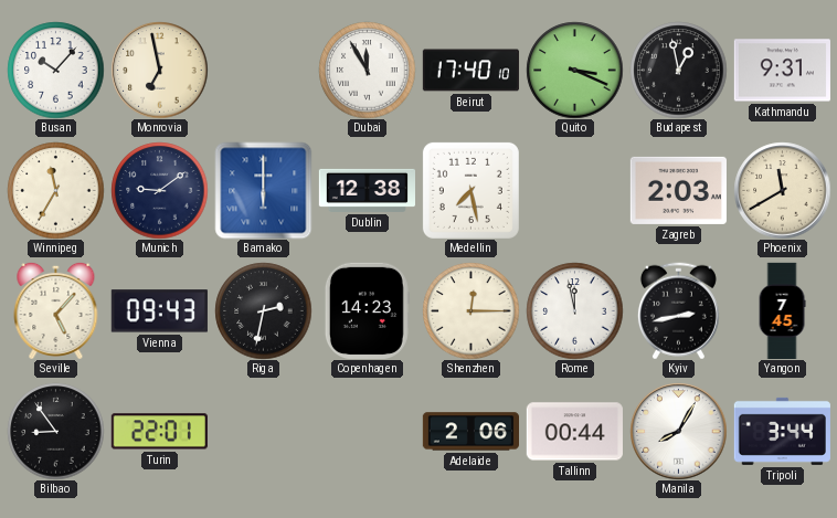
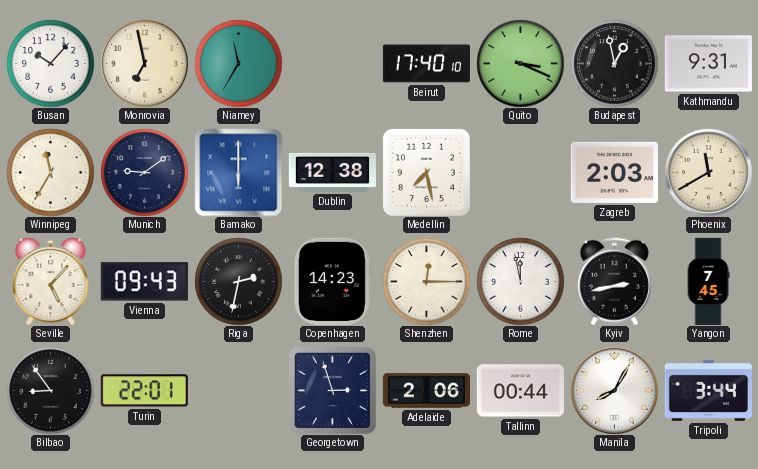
Niamey: none -> 11:35 (238, 63)
Dubai: 11:55 -> none (367, 70)
Georgetown: none -> 2:57 (332, 390)
